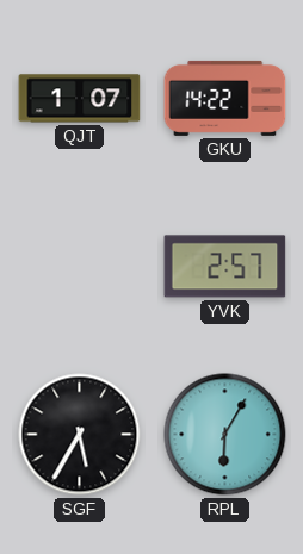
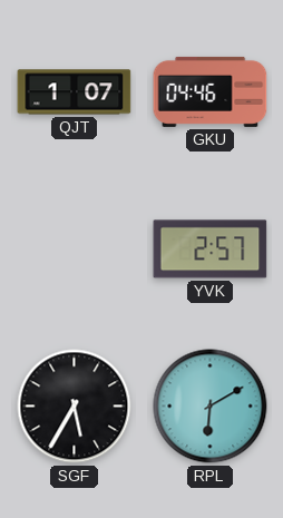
GKU: 14:22 -> 04:46 (211, 91)
RPL: 6:05 -> 6:10 (211, 407)
